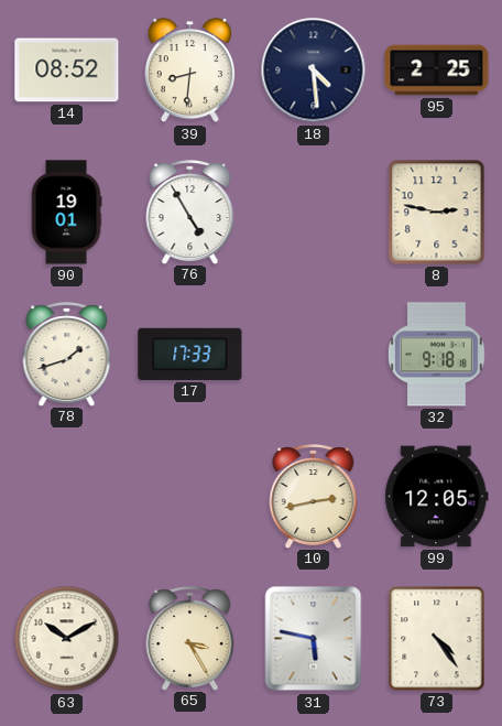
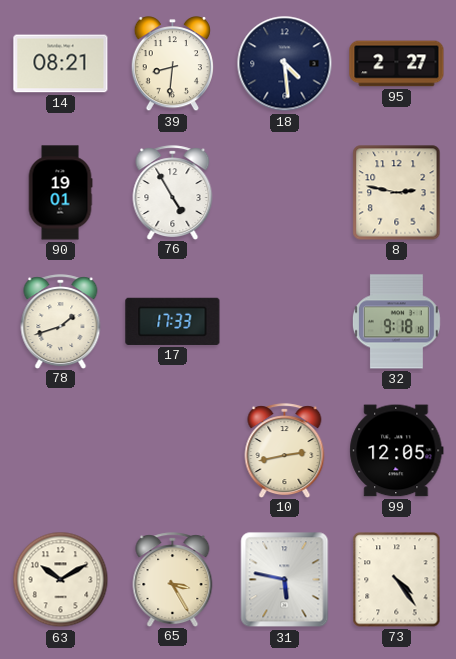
14: 08:52 -> 08:21 (61, 64)
95: 2:25 -> 2:27 (397, 64)
